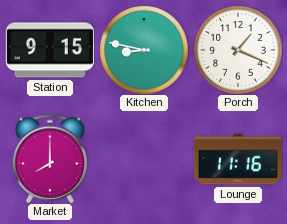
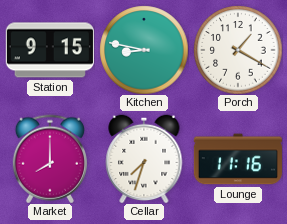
Porch: 1:19 -> 1:20 (238, 50)
Cellar: none -> 7:33 (144, 159)
